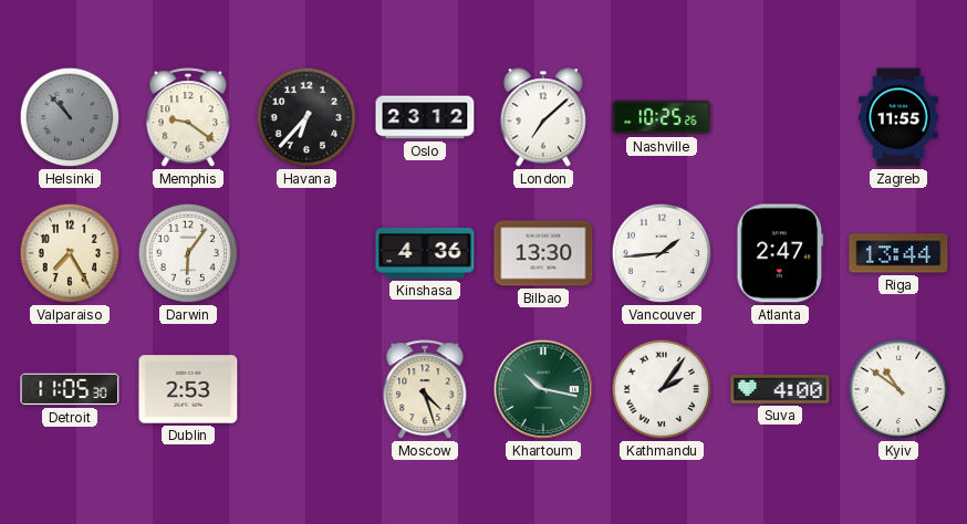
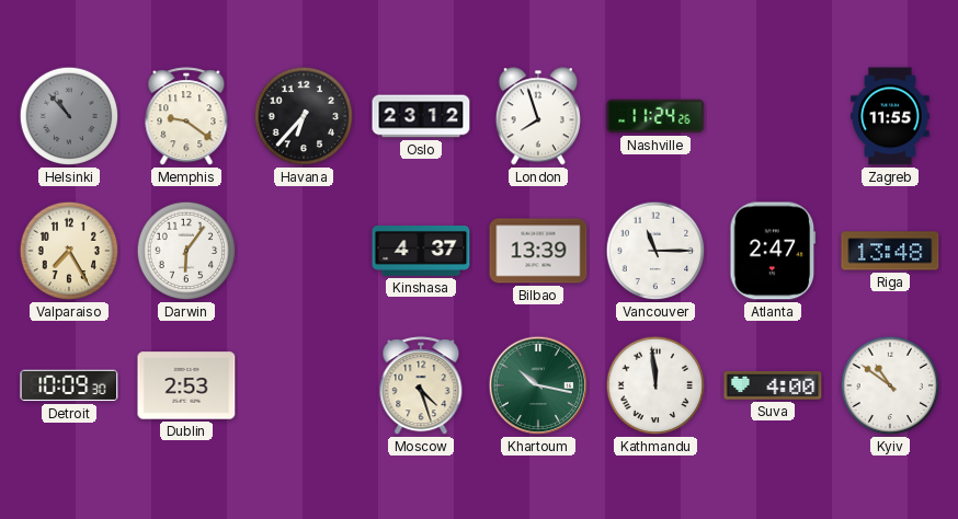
London: 7:08 -> 7:57 (538, 116)
Nashville: 10:25 -> 11:24 (655, 116)
Kinshasa: 4:36 -> 4:37 (421, 252)
Bilbao: 13:30 -> 13:39 (538, 251)
Vancouver: 1:44 -> 11:15 (655, 251)
Riga: 13:44 -> 13:48 (890, 251)
Detroit: 11:05 -> 10:09 (69, 385)
Kathmandu: 2:06 -> 11:59 (655, 385)
